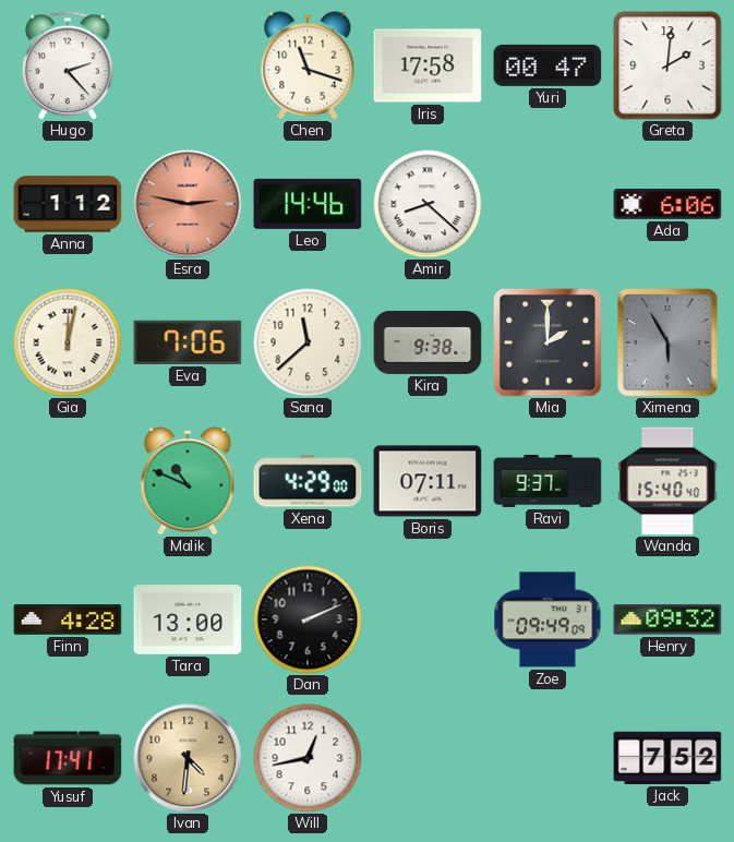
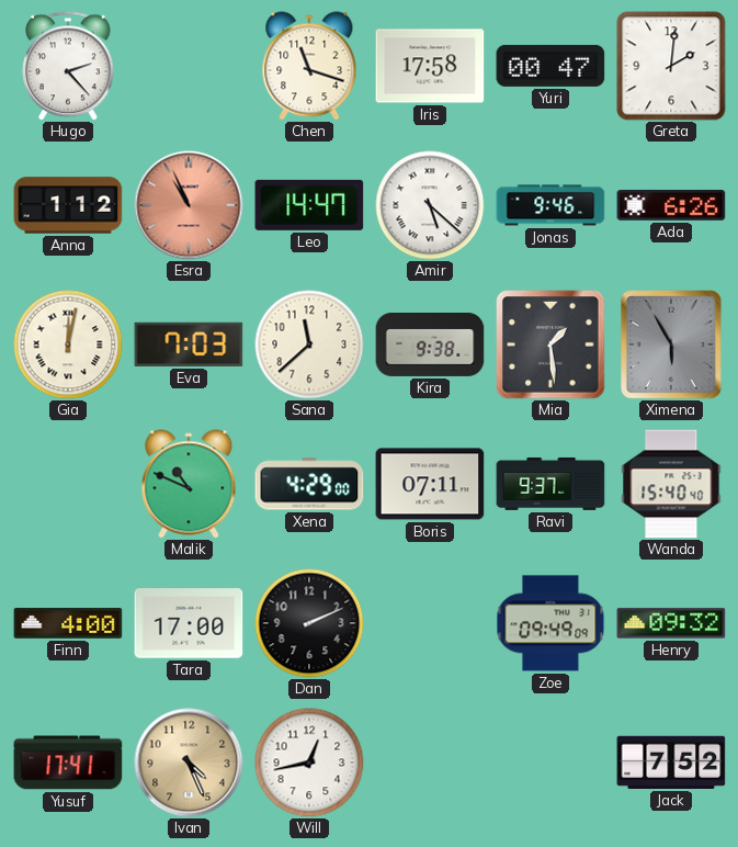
Esra: 2:47 -> 10:56 (189, 205)
Leo: 14:46 -> 14:47 (309, 205)
Amir: 8:22 -> 5:22 (430, 205)
Jonas: none -> 9:46 (550, 205)
Ada: 6:06 -> 6:26 (671, 206)
Eva: 7:06 -> 7:03 (189, 345)
Mia: 2:00 -> 1:29 (550, 345)
Finn: 4:28 -> 4:00 (68, 623)
Tara: 13:00 -> 17:00 (189, 623)
Ivan: 4:31 -> 4:26 (189, 763)
